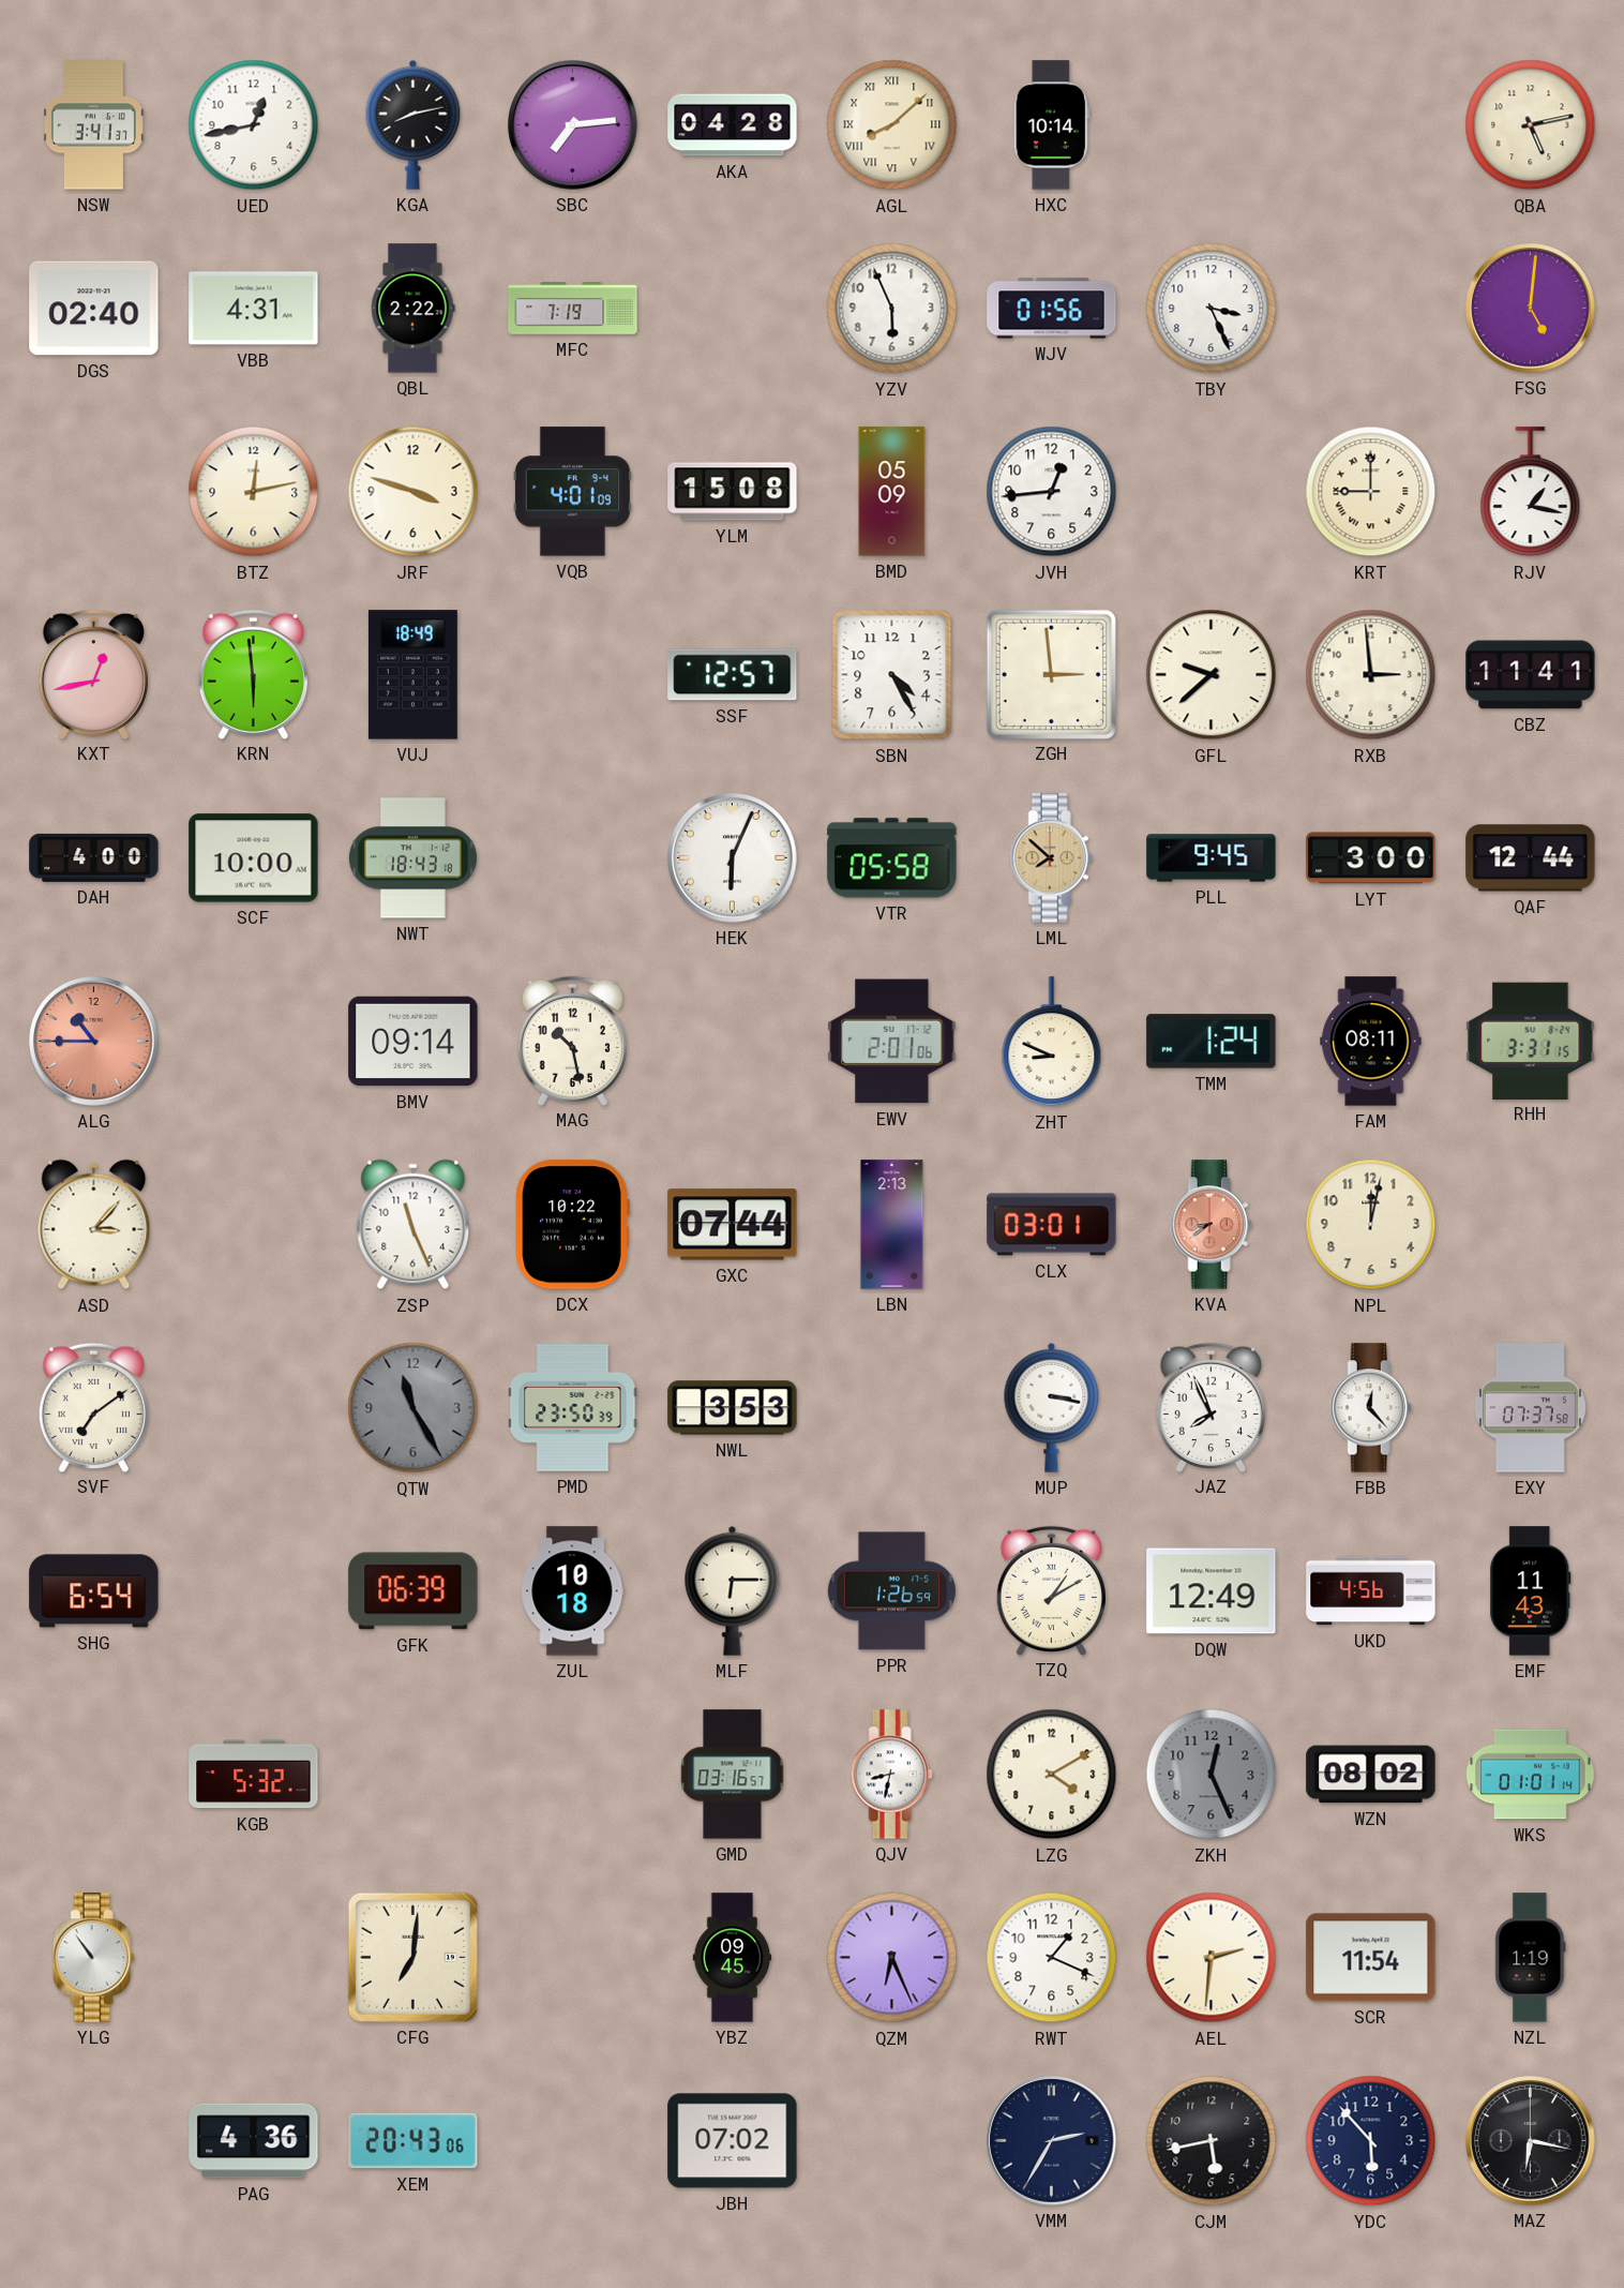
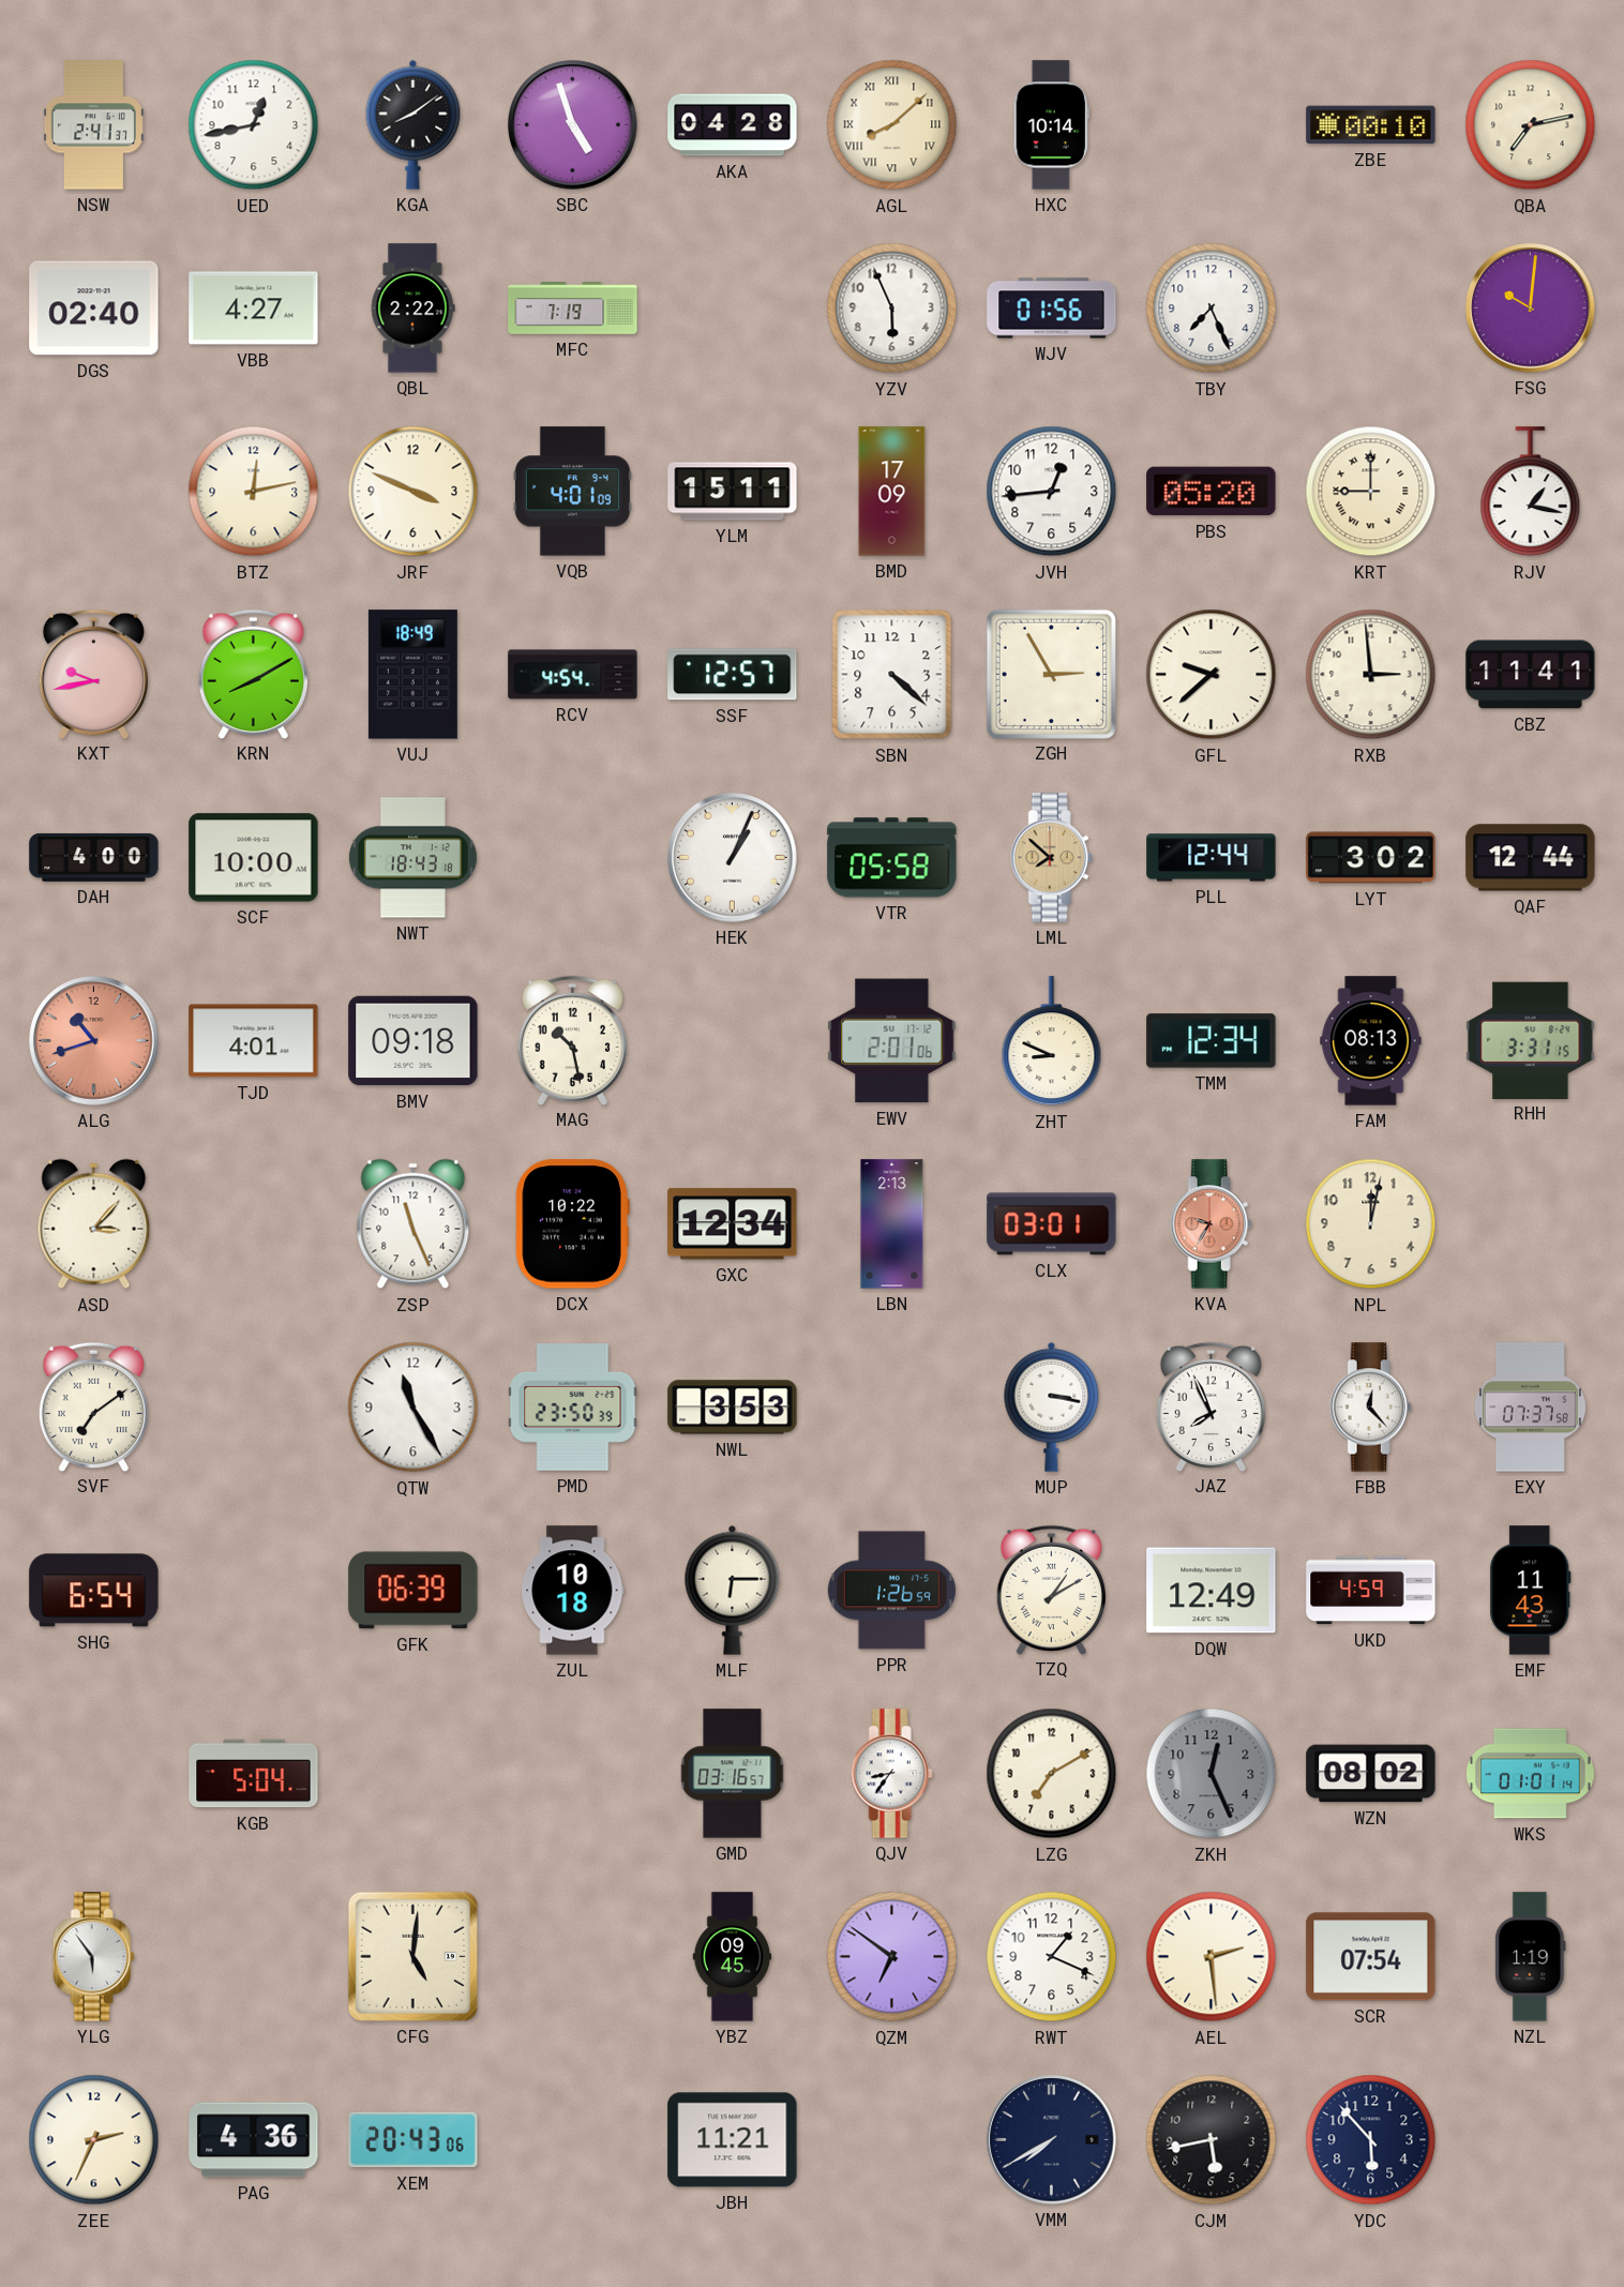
NSW: 3:41 -> 2:41 (93, 125)
KGA: 8:13 -> 8:09 (413, 124)
SBC: 7:14 -> 4:57 (573, 125)
ZBE: none -> 00:10 (1371, 125)
QBA: 5:13 -> 7:13 (1531, 125)
VBB: 4:31 -> 4:27 (254, 309)
TBY: 3:26 -> 7:26 (1212, 309)
FSG: 5:01 -> 10:01 (1531, 309)
JRF: 3:48 -> 3:49 (413, 492)
YLM: 15:08 -> 15:11 (733, 492)
BMD: 05:09 -> 17:09 (892, 492)
PBS: none -> 05:20 (1212, 492)
KXT: 12:43 -> 9:43 (93, 674)
KRN: 5:59 -> 8:10 (253, 674)
RCV: none -> 4:54 (573, 675)
SBN: 4:25 -> 4:22 (892, 675)
ZGH: 2:59 -> 2:55 (1051, 674)
HEK: 6:04 -> 1:04 (733, 858)
PLL: 9:45 -> 12:44 (1212, 858)
LYT: 3:00 -> 3:02 (1371, 858)
ALG: 10:45 -> 10:42 (94, 1041)
TJD: none -> 4:01 (254, 1041)
BMV: 09:14 -> 09:18 (413, 1041)
TMM: 1:24 -> 12:34 (1212, 1041)
FAM: 08:11 -> 08:13 (1371, 1041)
GXC: 07:44 -> 12:34 (733, 1224)
KVA: 8:39 -> 9:35 (1211, 1224)
QTW dial: grey -> white (413, 1408)
UKD: 4:56 -> 4:59 (1371, 1591)
KGB: 5:32 -> 5:04 (254, 1774)
QJV: 8:32 -> 8:36 (891, 1774)
LZG: 4:10 -> 7:10 (1052, 1774)
YLG: 10:54 -> 5:54 (93, 1957)
CFG: 7:01 -> 5:01 (412, 1956)
QZM: 6:26 -> 6:51 (892, 1957)
AEL: 2:31 -> 2:29 (1212, 1957)
SCR: 11:54 -> 07:54 (1371, 1957)
ZEE: none -> 2:34 (94, 2140)
JBH: 07:02 -> 11:21 (733, 2140)
VMM: 2:35 -> 7:40 (1052, 2140)
MAZ: 6:17 -> none (1531, 2141)
